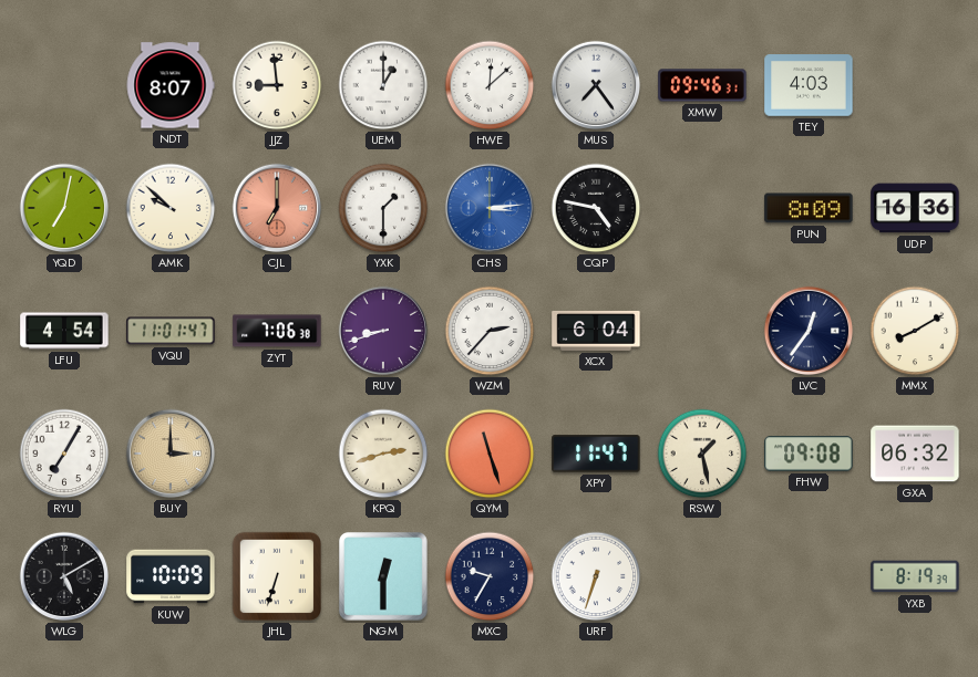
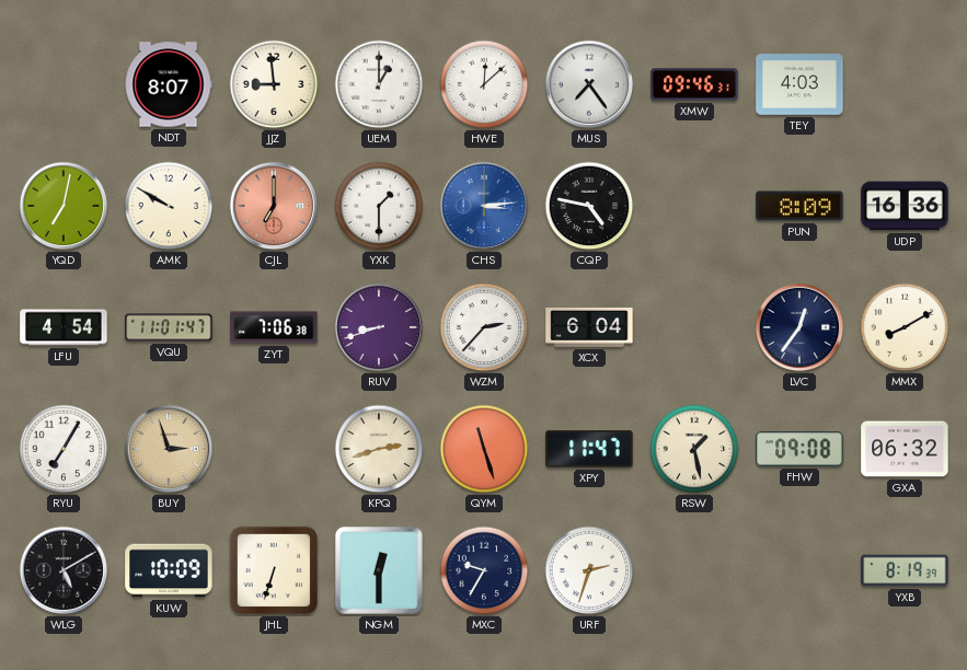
AMK: 9:52 -> 9:50 (169, 206)
BUY: 3:00 -> 2:57 (169, 449)
URF: 6:33 -> 2:33 (589, 570)
